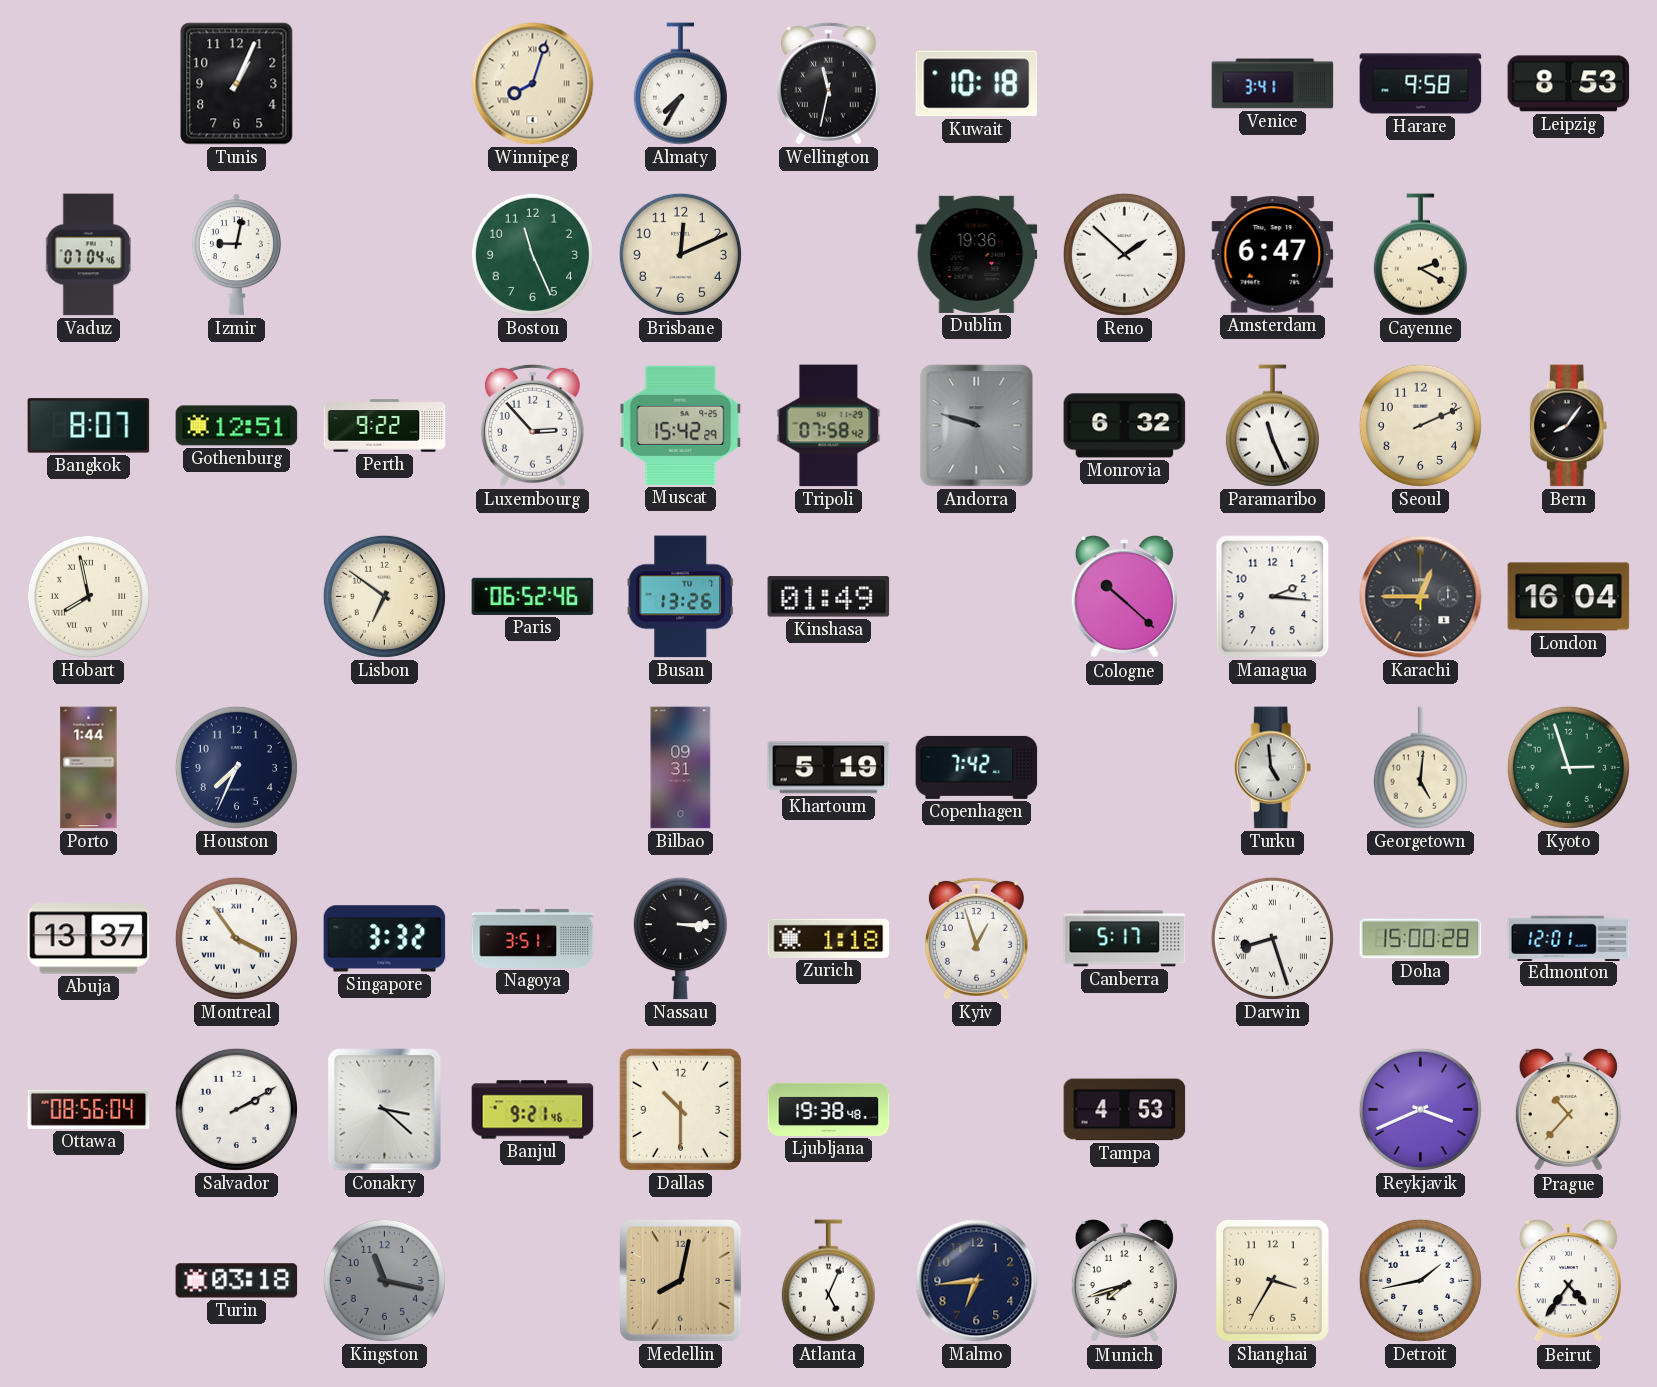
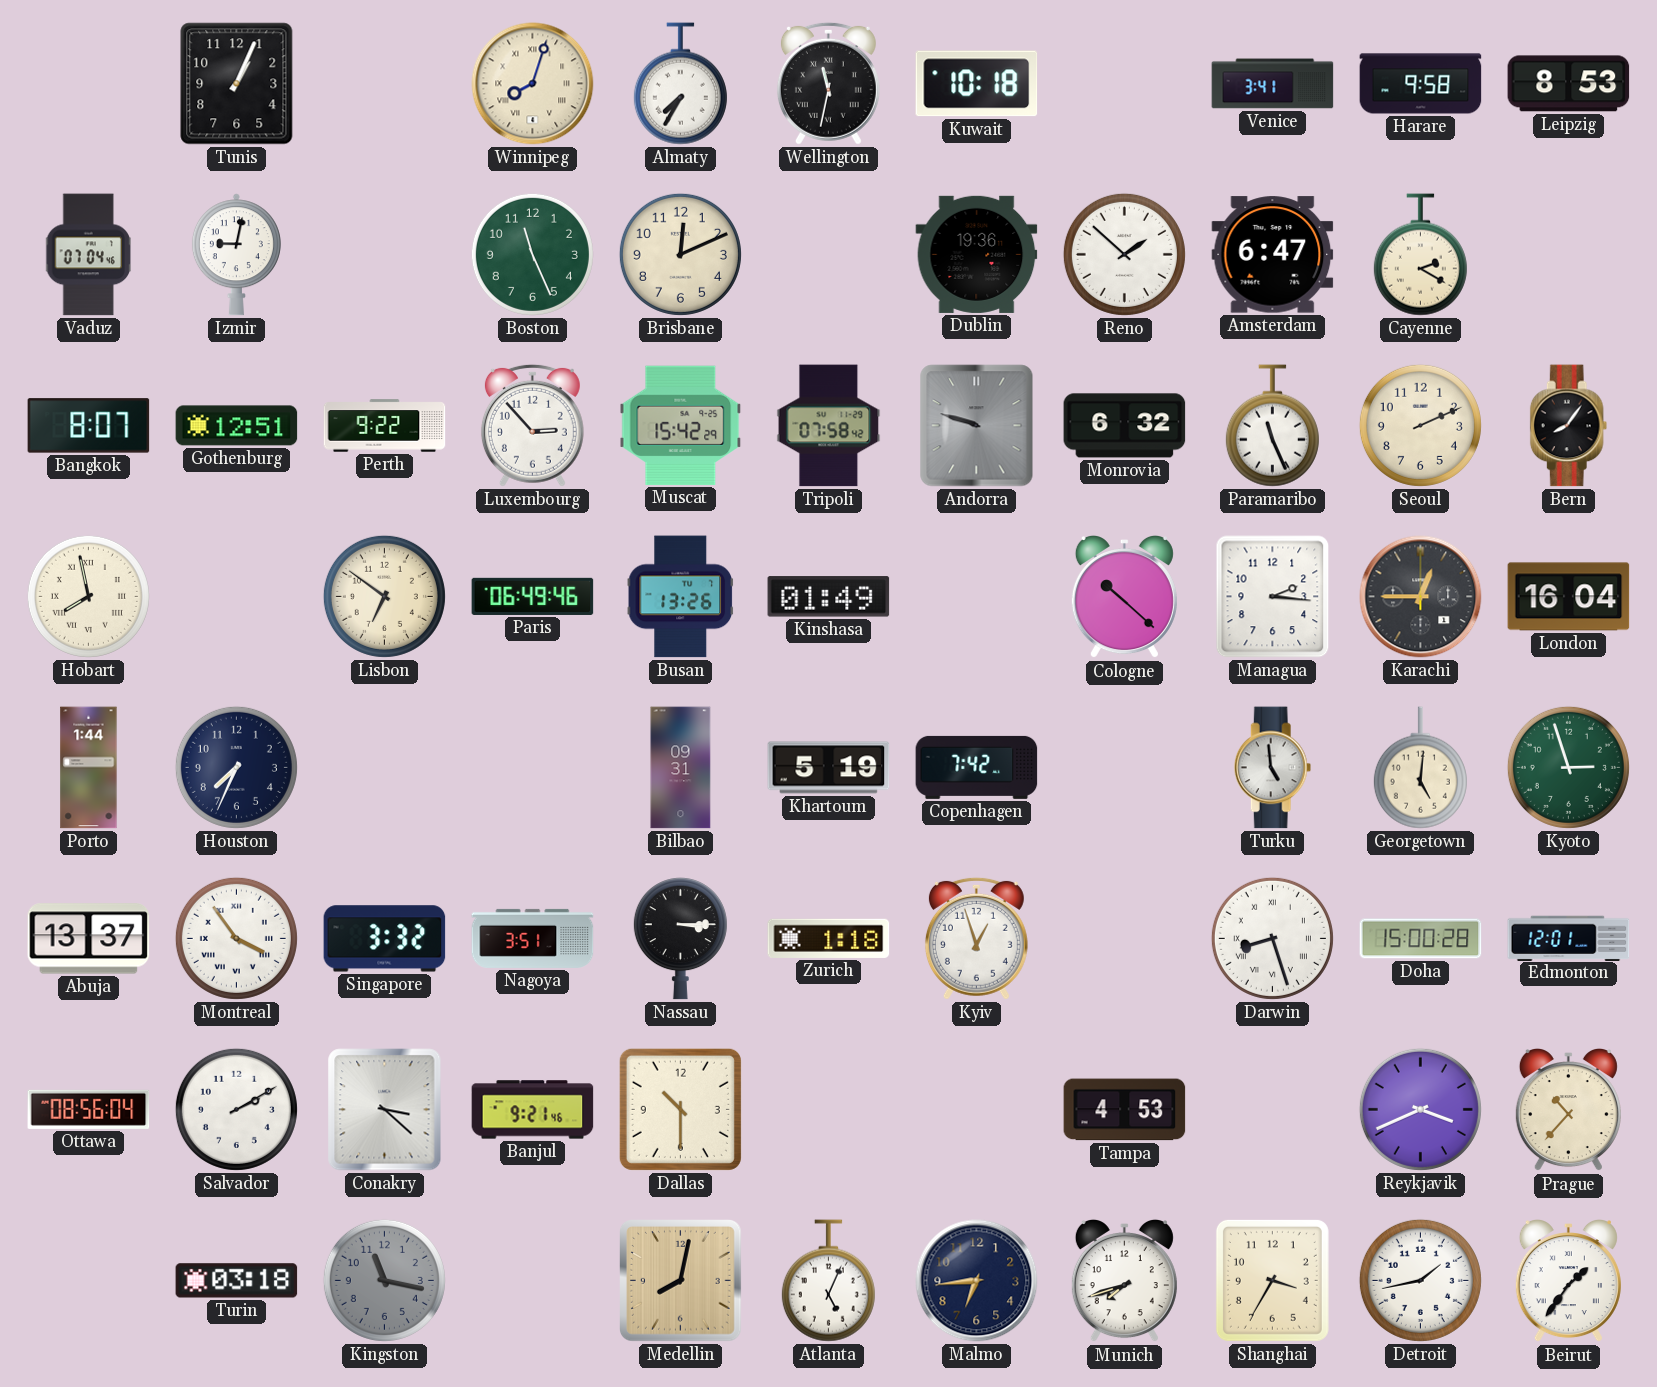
Paris: 06:52 -> 06:49 (533, 596)
Canberra: 5:17 -> none (1125, 939)
Ljubljana: 19:38 -> none (829, 1109)
Beirut: 4:36 -> 1:36 (1568, 1281)
